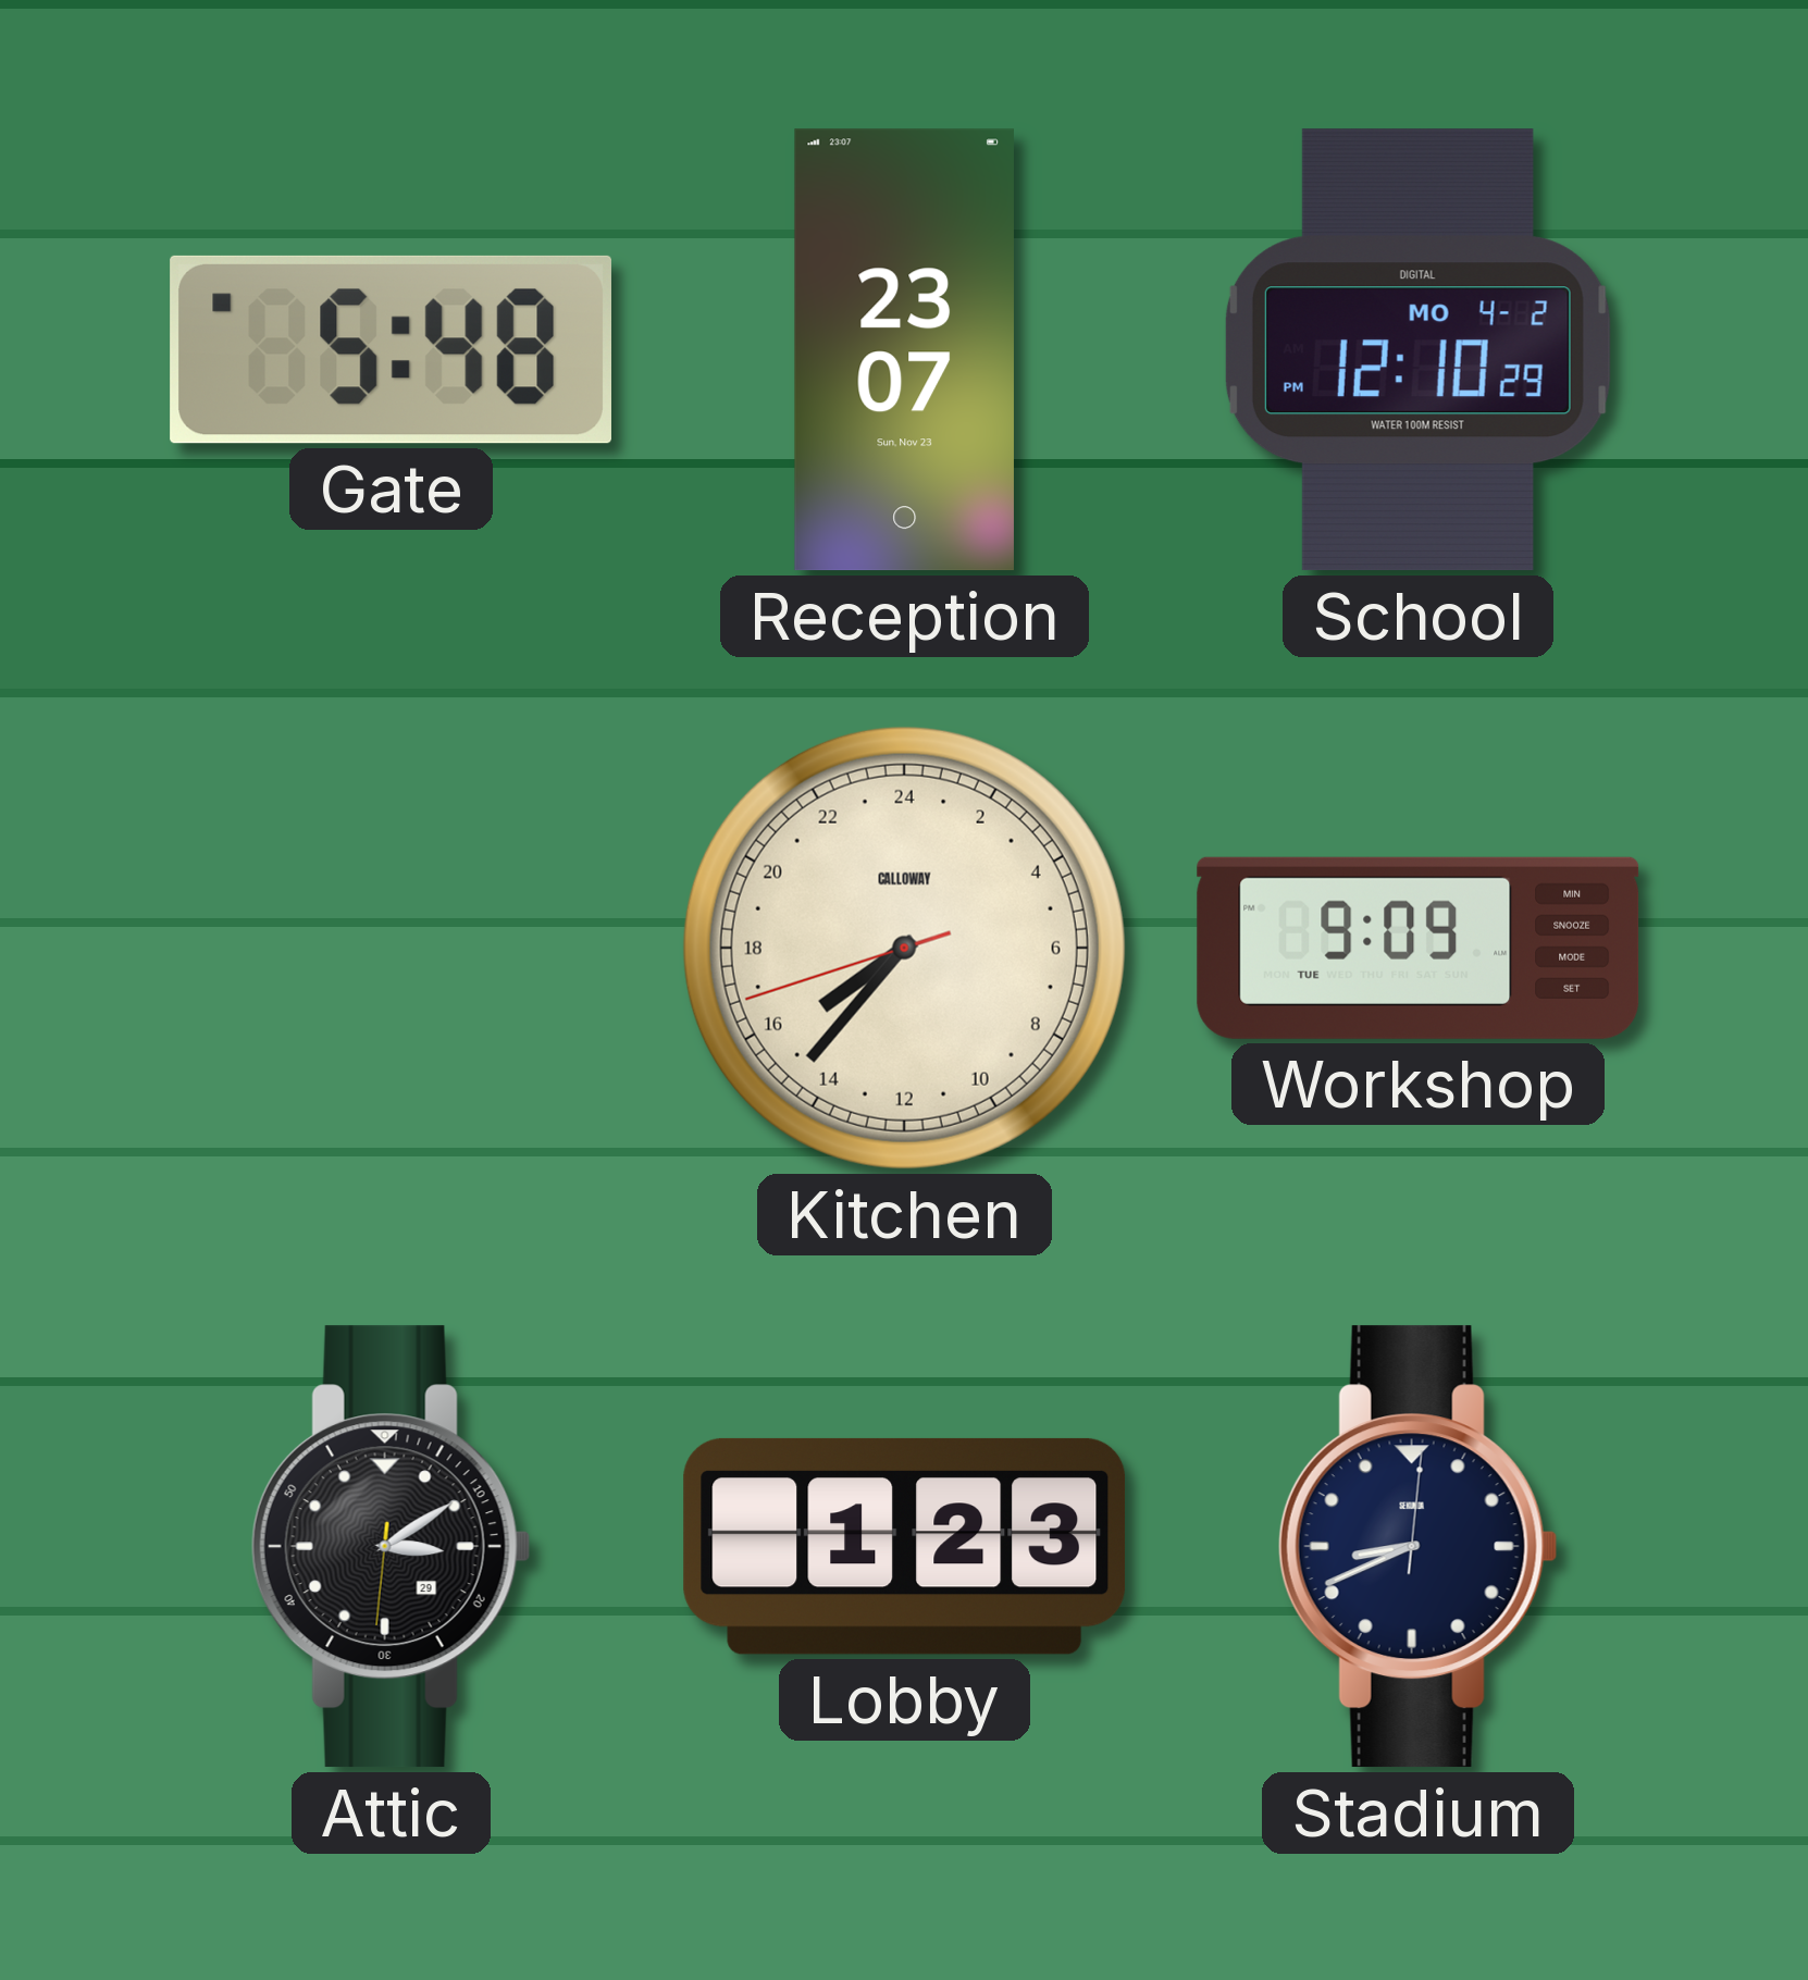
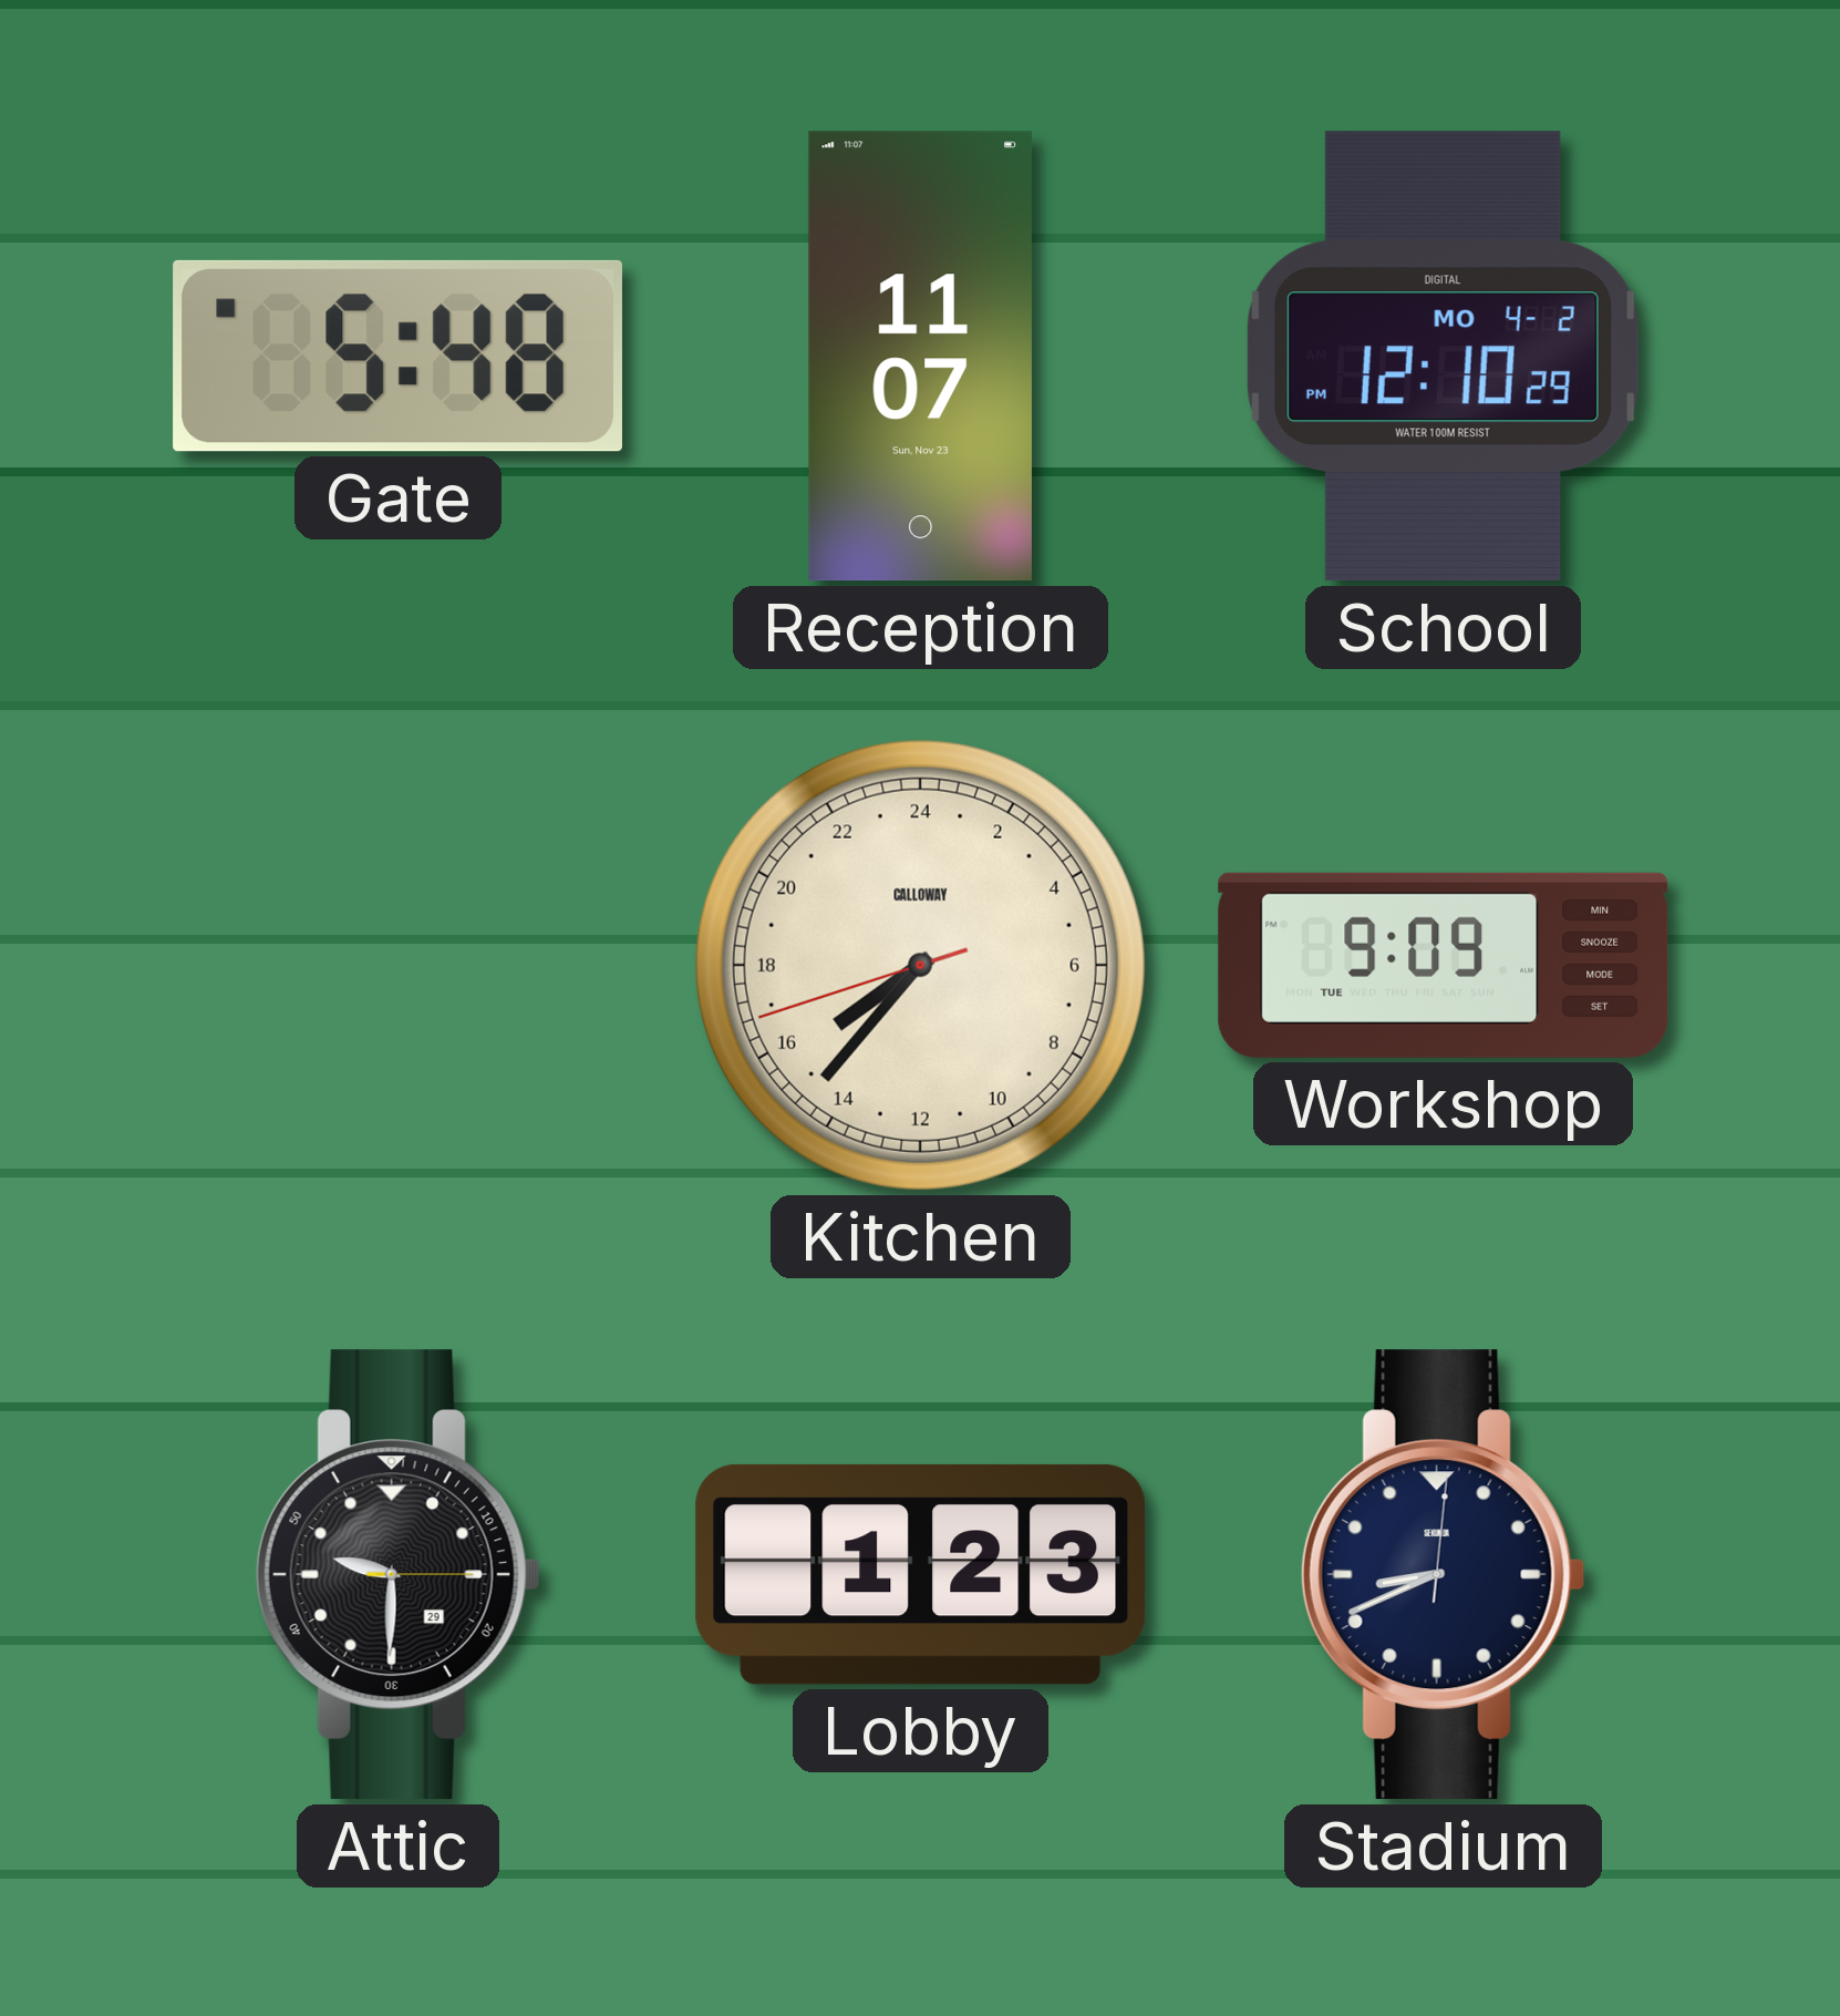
Reception: 23:07 -> 11:07 (920, 357)
Attic: 3:09 -> 9:30 (397, 1575)
